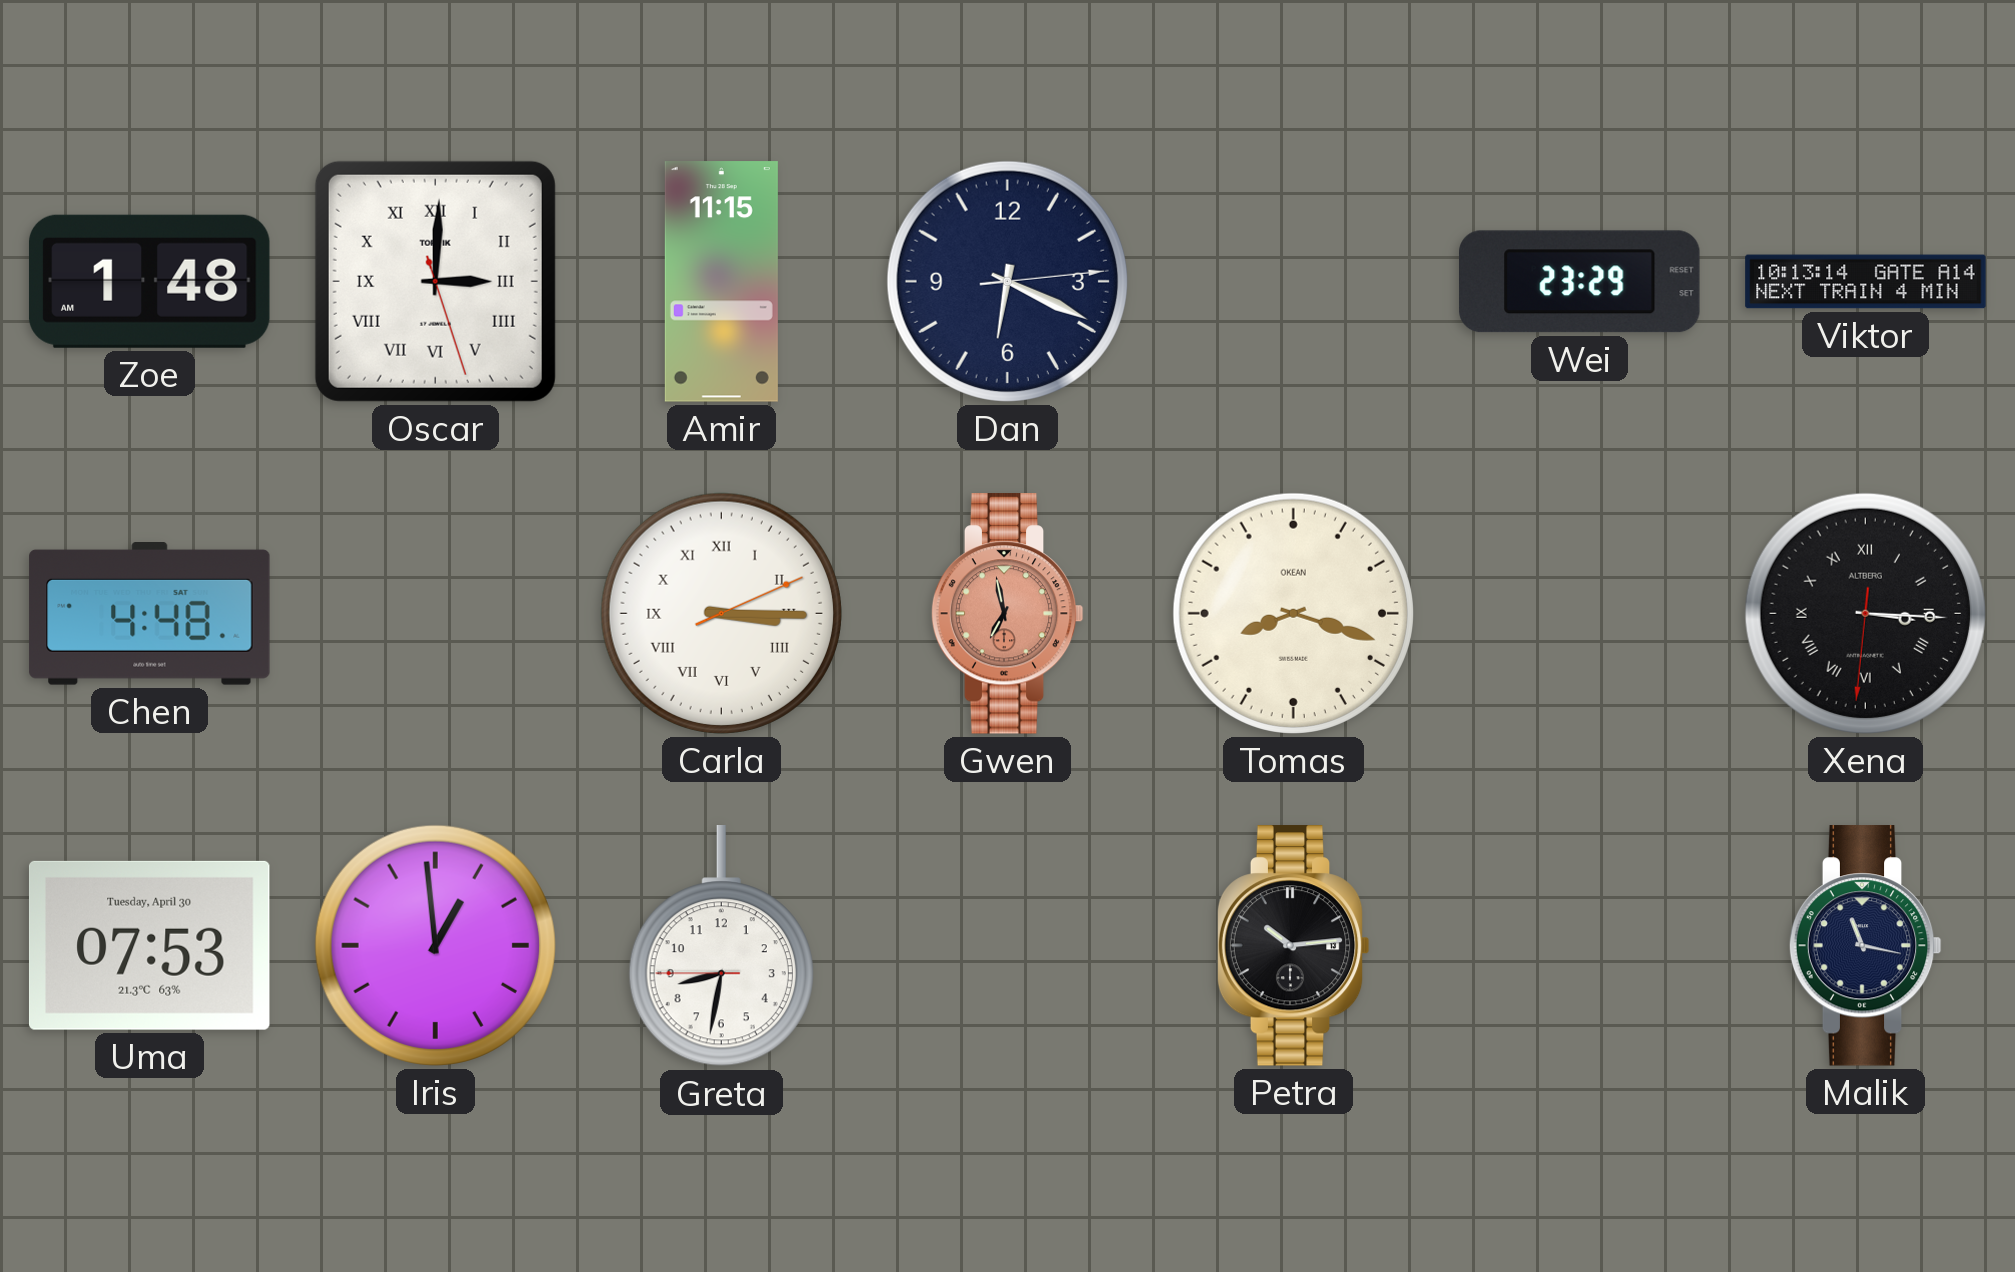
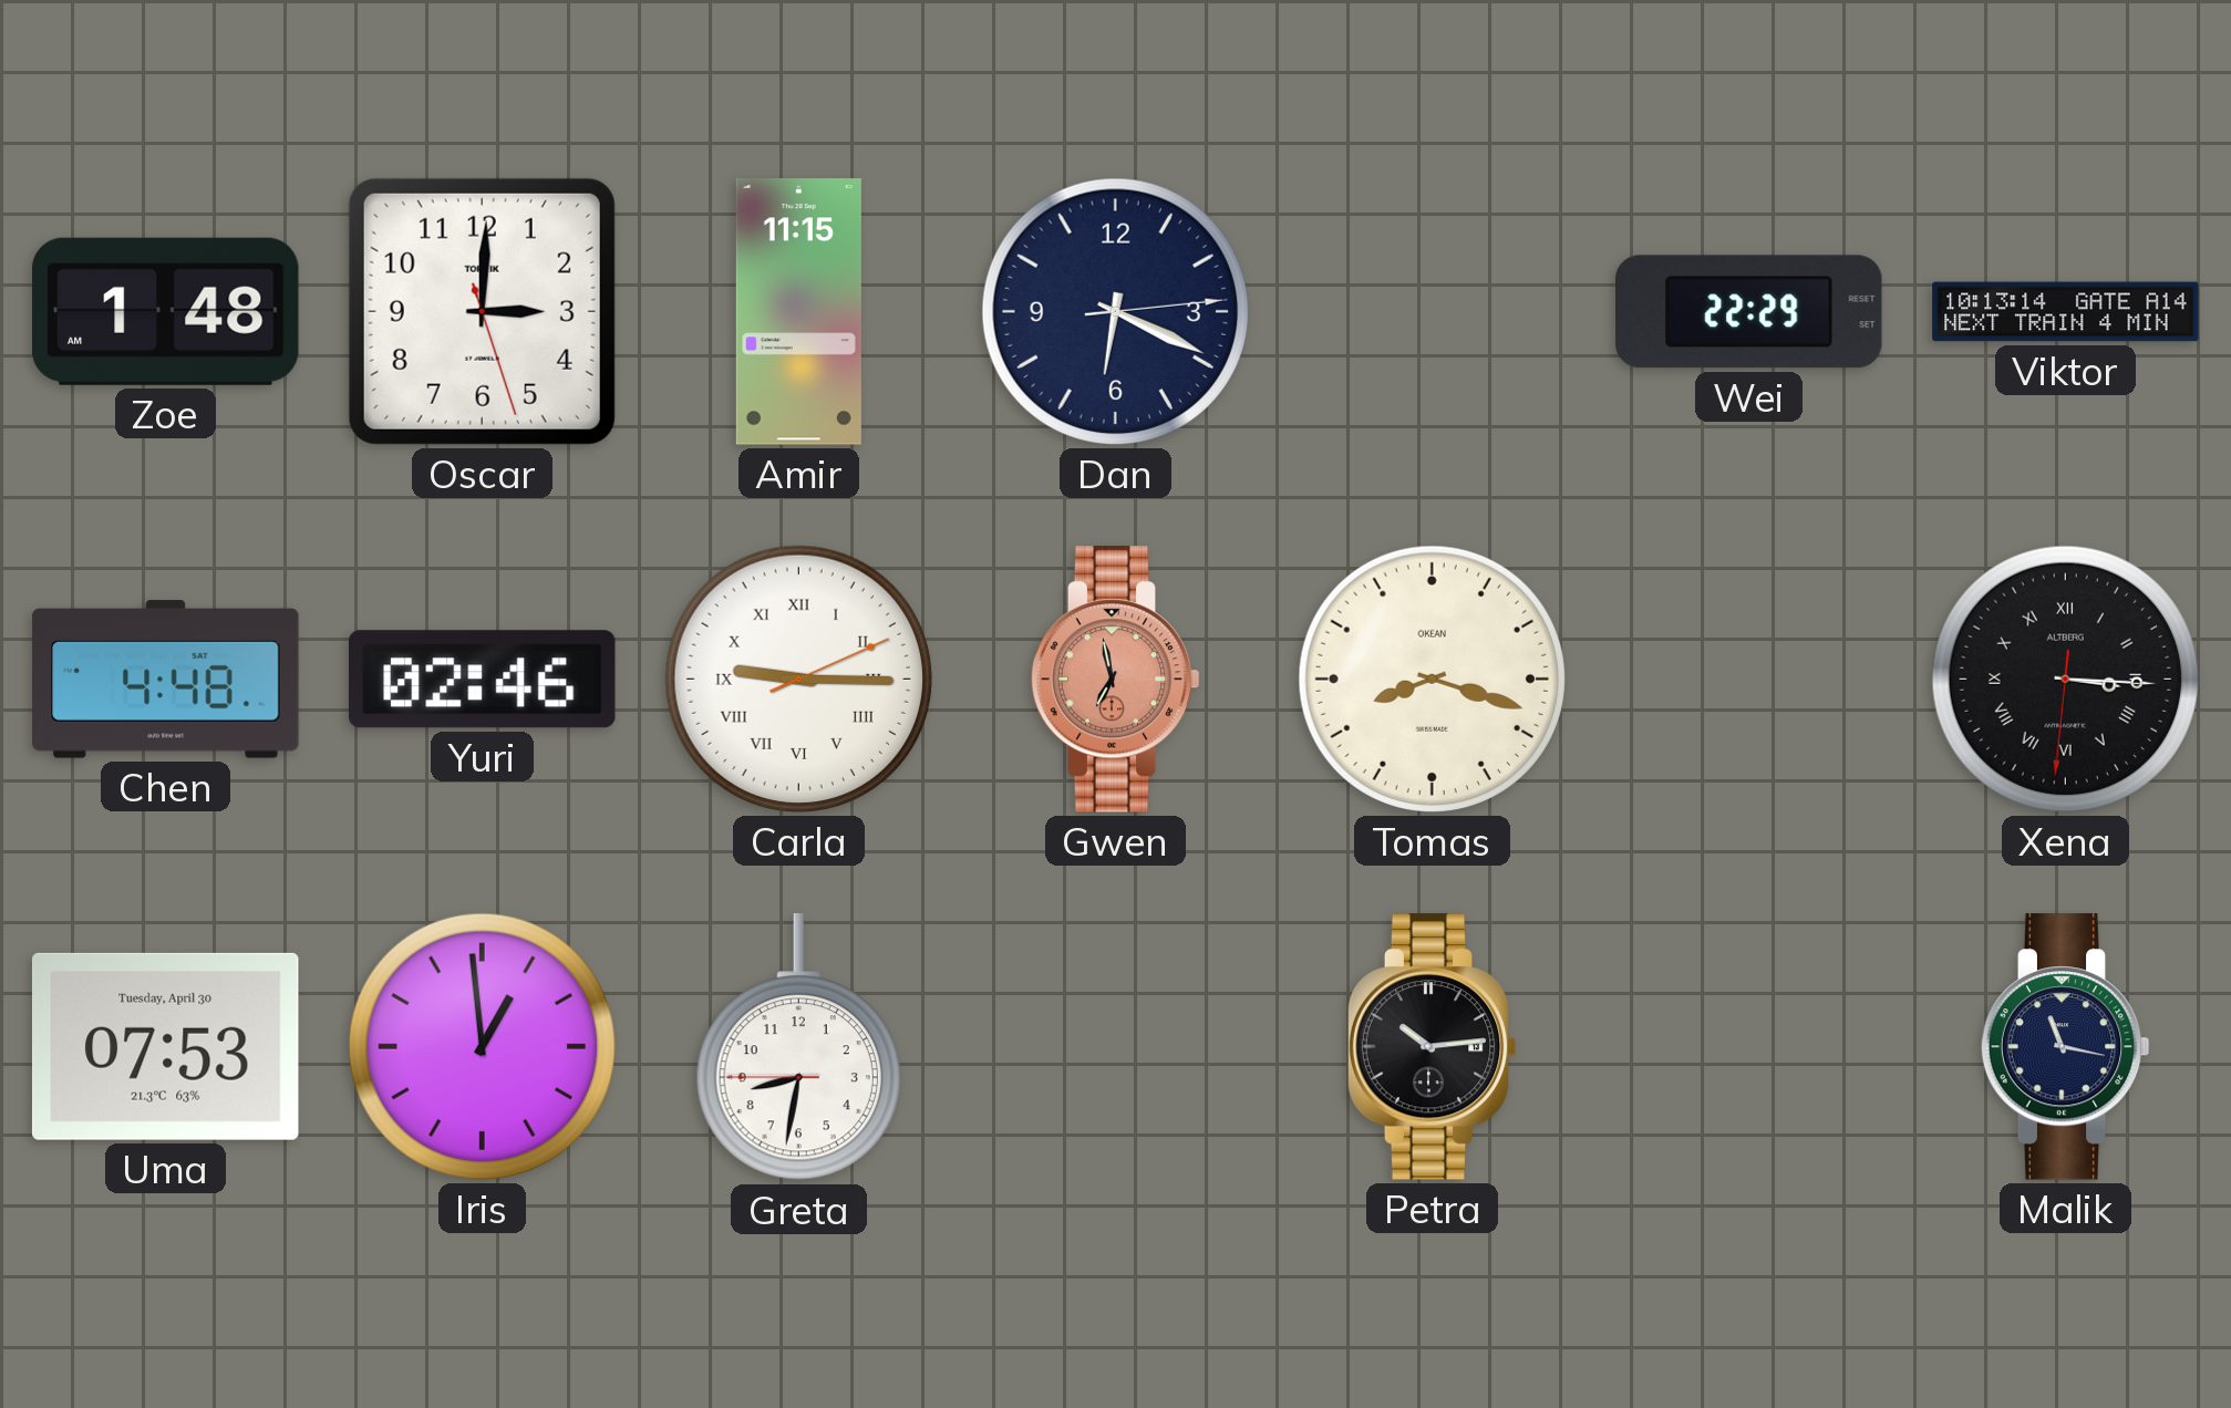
Oscar numerals: Roman -> Arabic (482, 311)
Wei: 23:29 -> 22:29 (1749, 312)
Yuri: none -> 02:46 (483, 680)
Carla: 3:15 -> 9:15 (798, 679)
